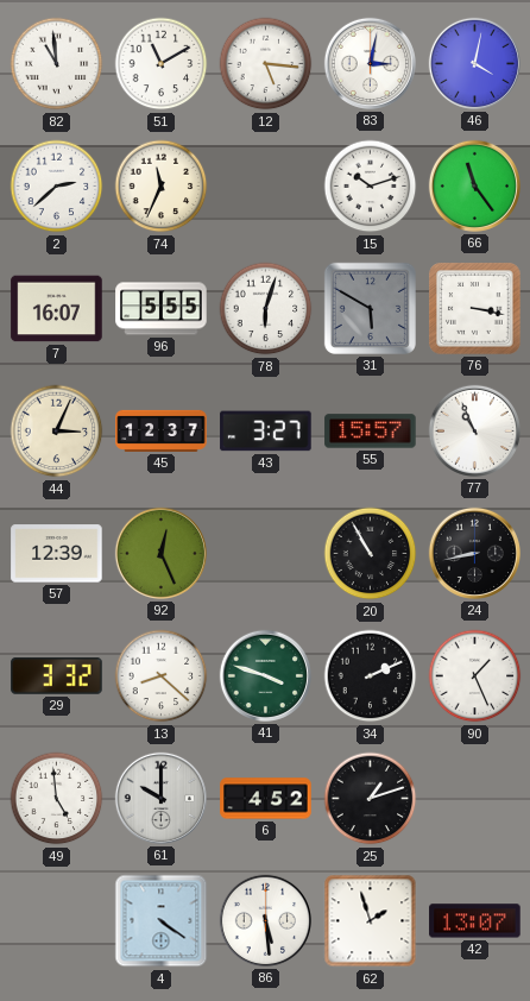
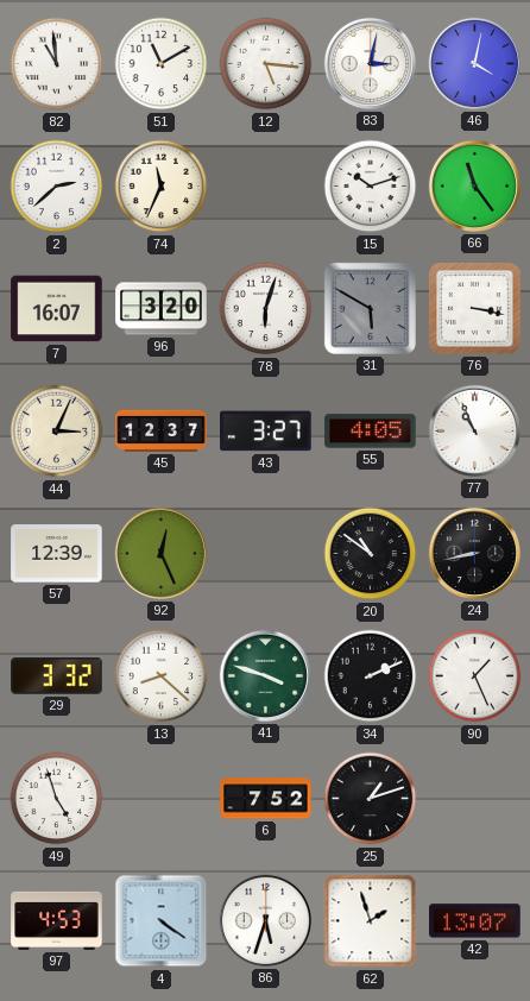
96: 5:55 -> 3:20 (162, 309)
55: 15:57 -> 4:05 (371, 432)
20: 10:55 -> 10:51 (371, 554)
49: 4:59 -> 4:57 (57, 799)
61: 10:00 -> none (160, 798)
6: 4:52 -> 7:52 (266, 799)
97: none -> 4:53 (57, 920)
86: 5:29 -> 5:33 (265, 920)
